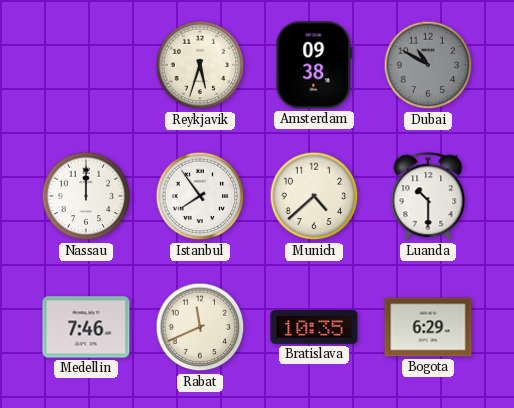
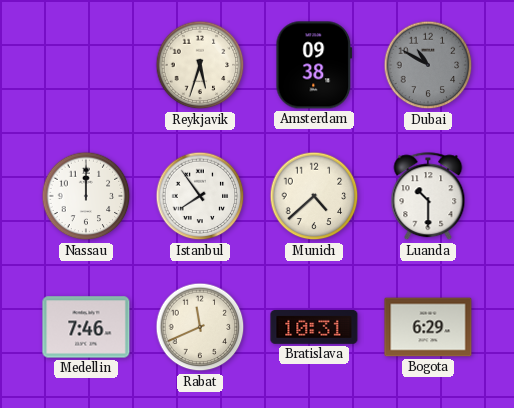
Bratislava: 10:35 -> 10:31 (314, 328)
